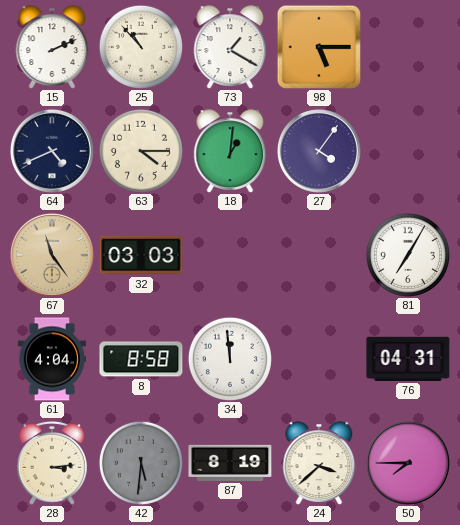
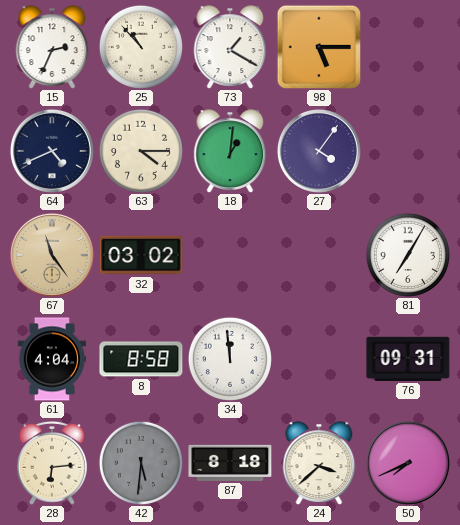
15: 2:11 -> 2:34 (52, 47)
32: 03:03 -> 03:02 (141, 255)
76: 04:31 -> 09:31 (408, 359)
28: 3:14 -> 6:14 (52, 463)
87: 8:19 -> 8:18 (230, 463)
50: 7:45 -> 7:41 (408, 463)
